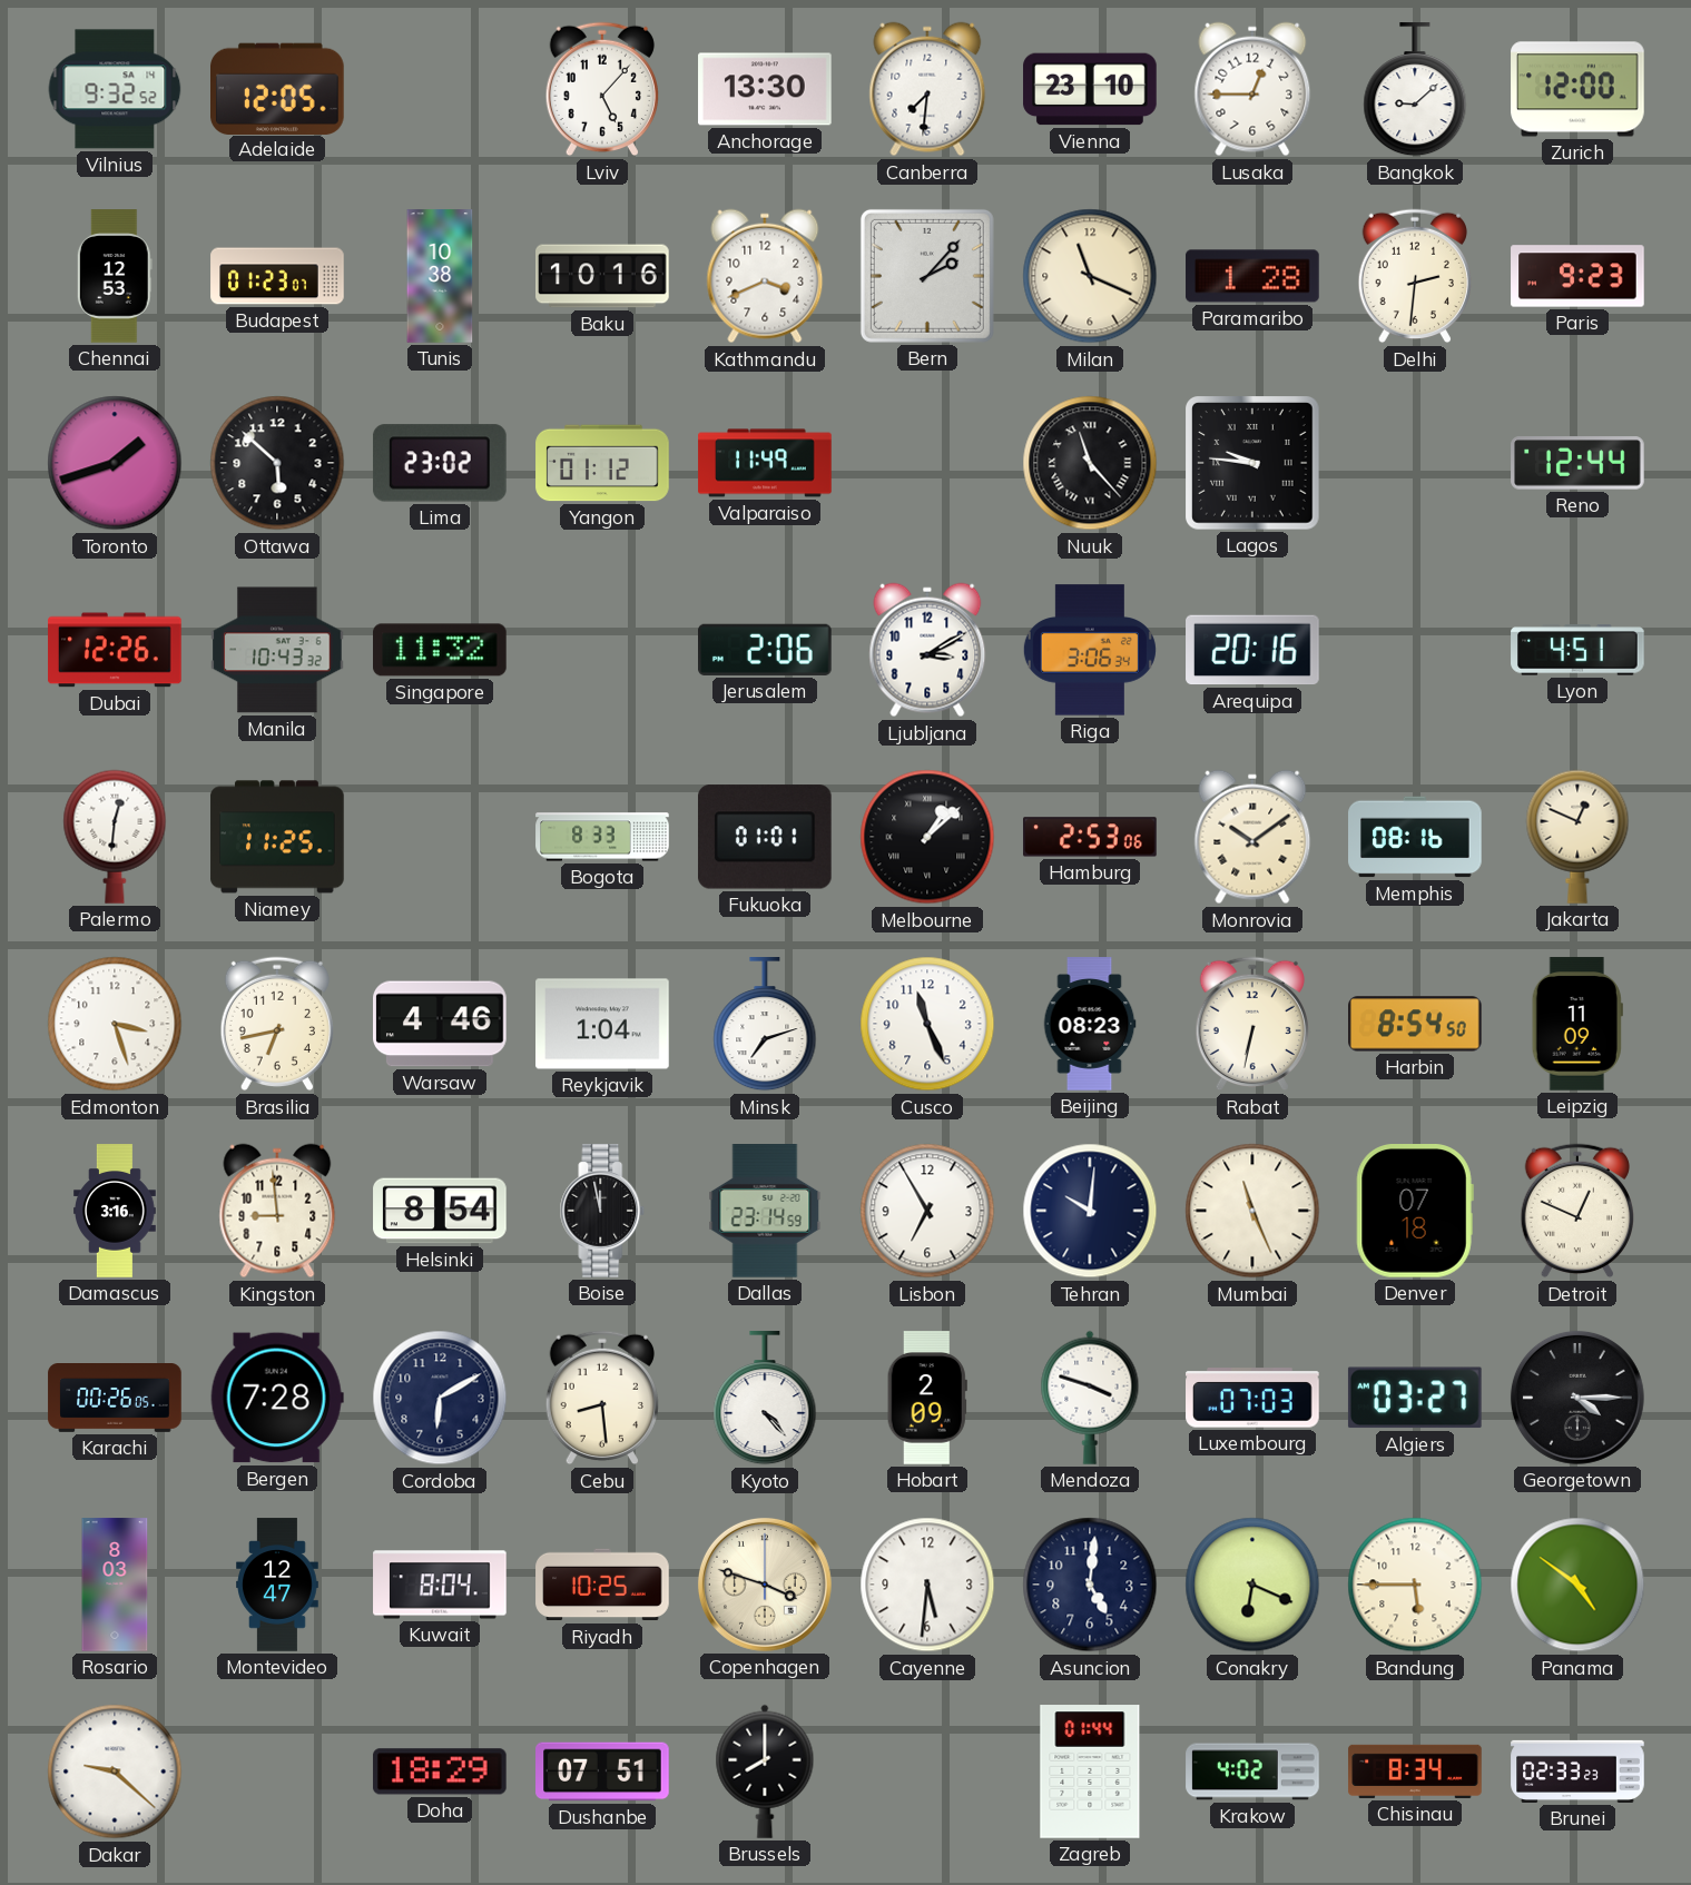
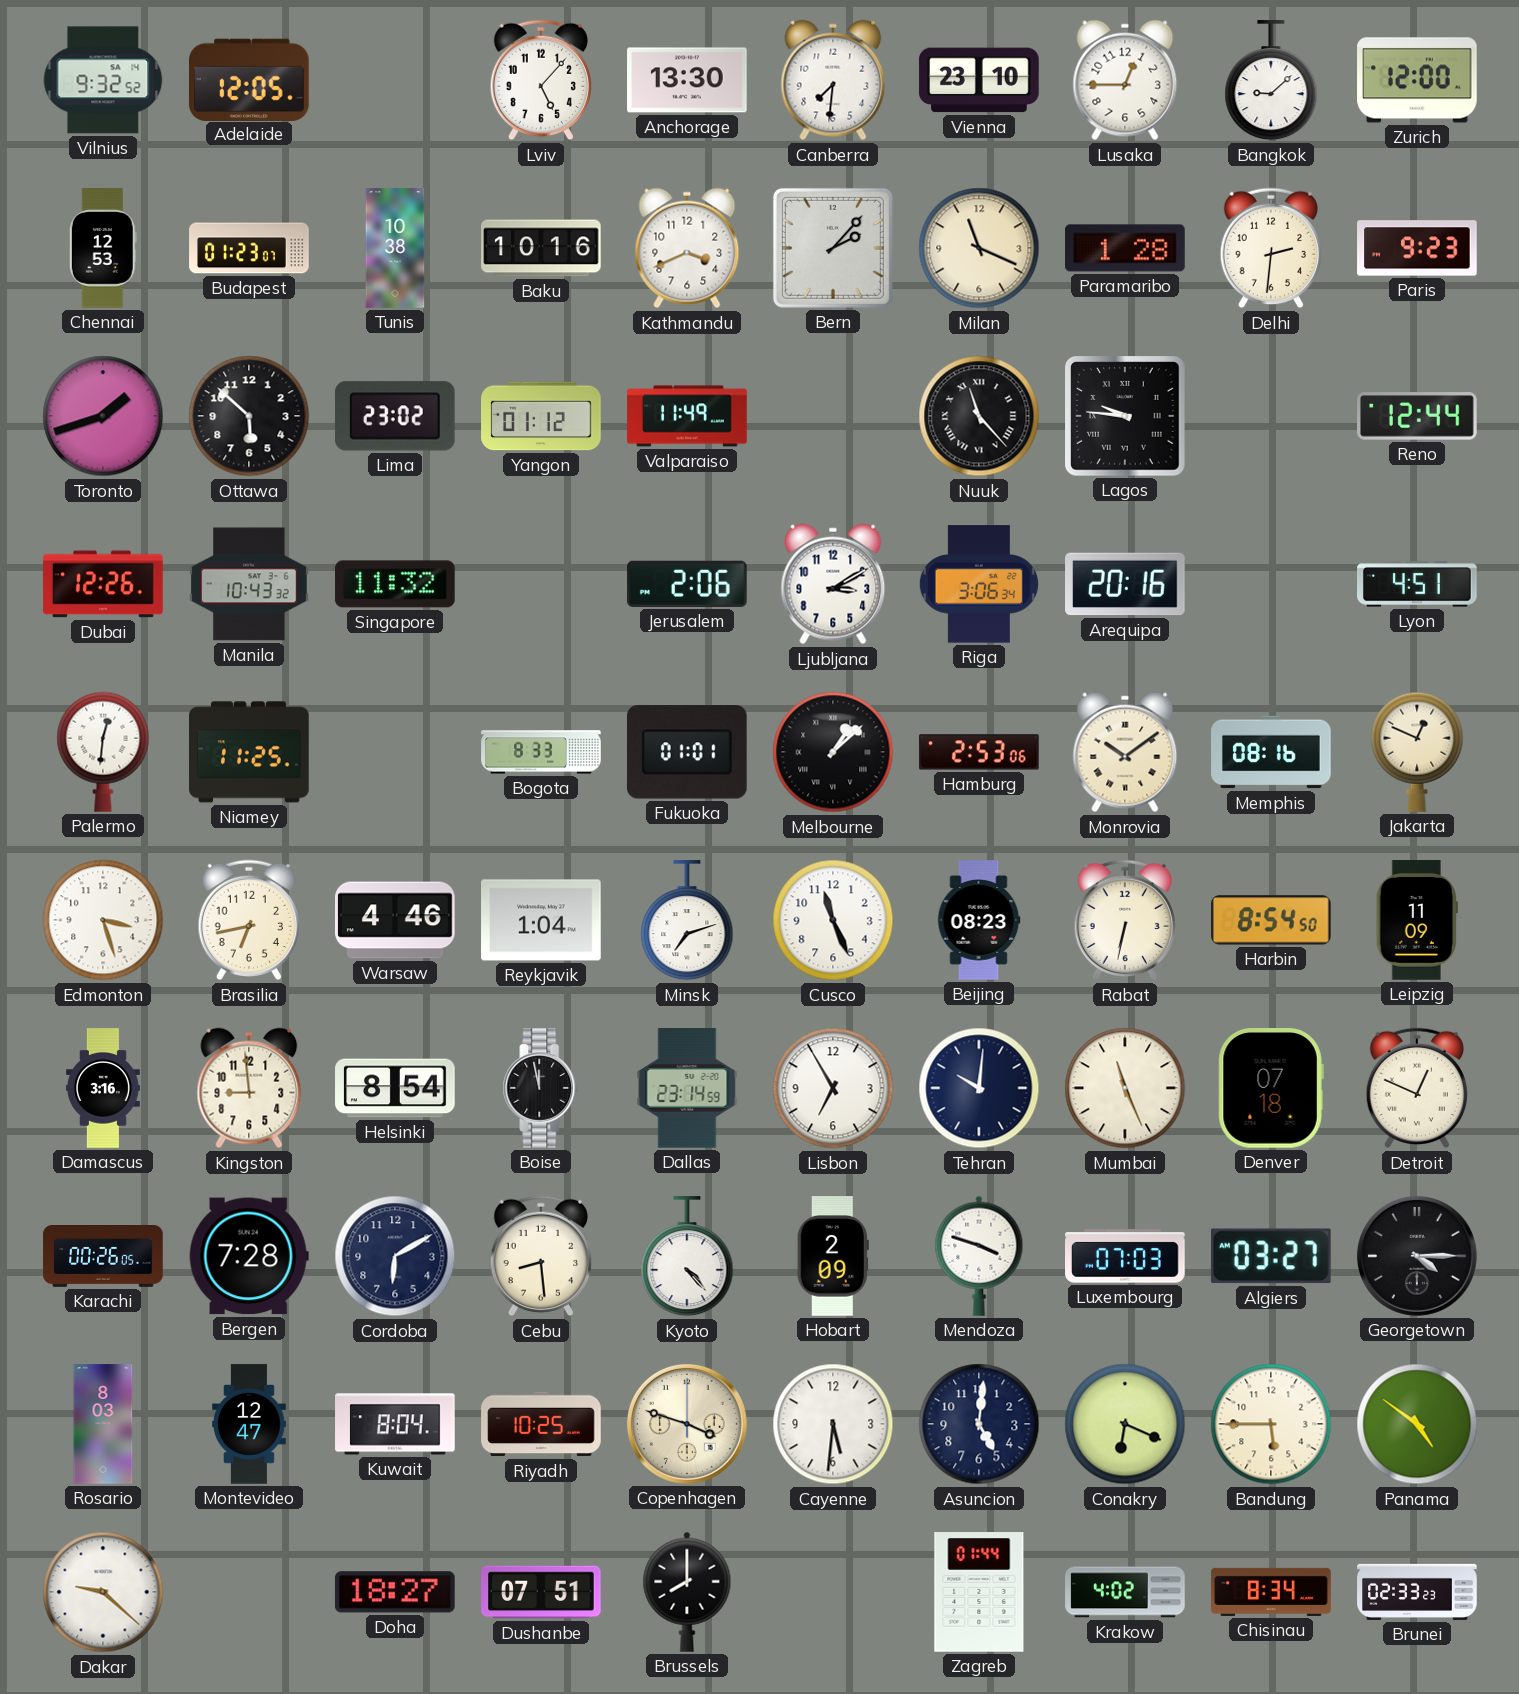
Doha: 18:29 -> 18:27 (395, 1592)
